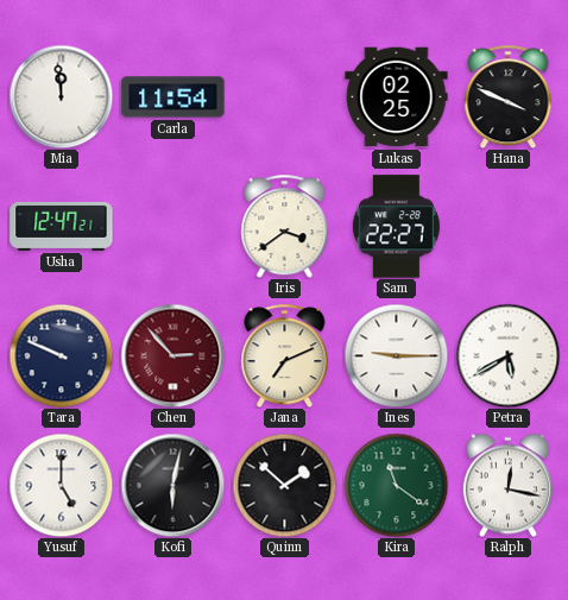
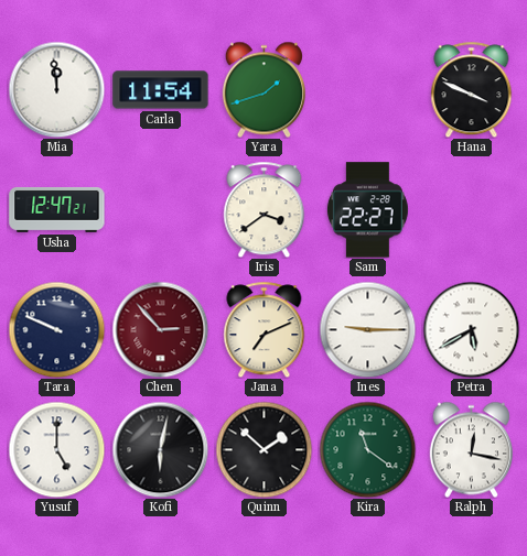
Yara: none -> 1:42 (263, 89)
Lukas: 02:25 -> none (397, 97)
